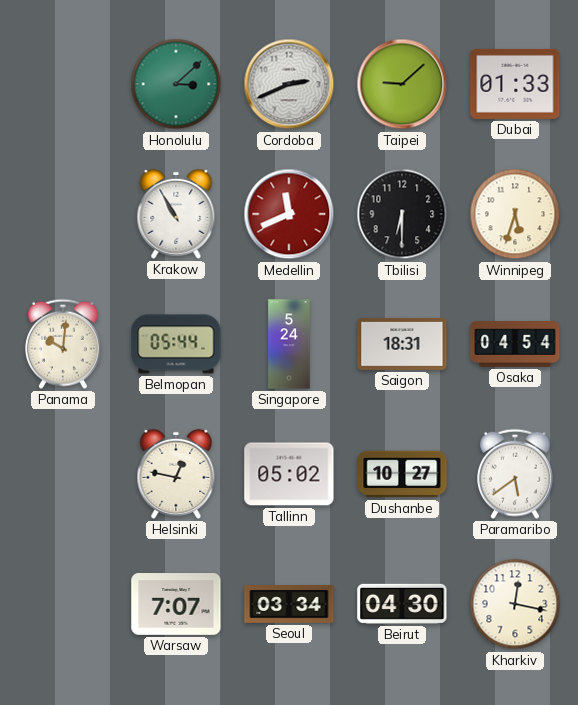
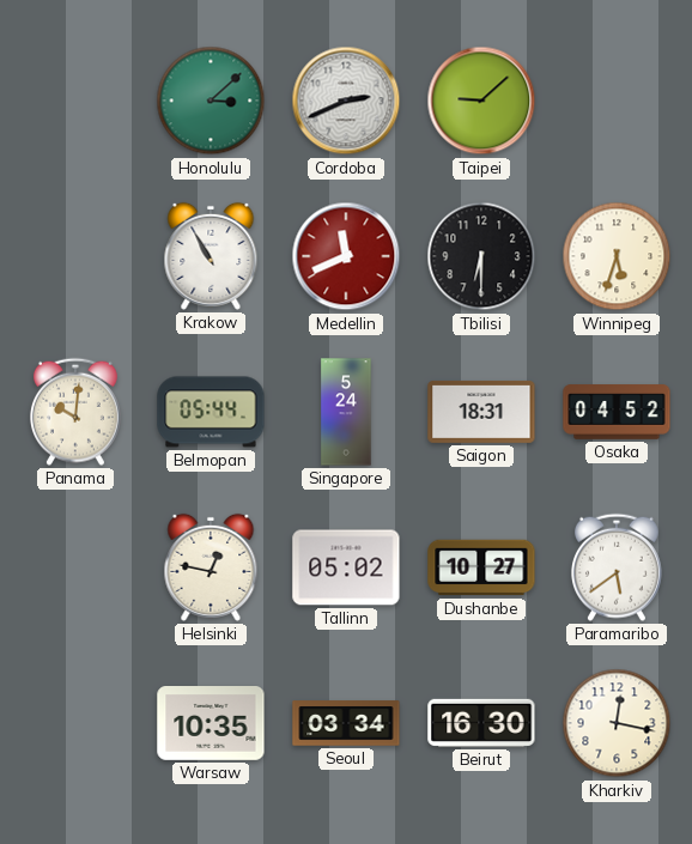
Dubai: 01:33 -> none (515, 84)
Osaka: 04:54 -> 04:52 (617, 412)
Warsaw: 7:07 -> 10:35 (211, 724)
Beirut: 04:30 -> 16:30 (481, 723)
